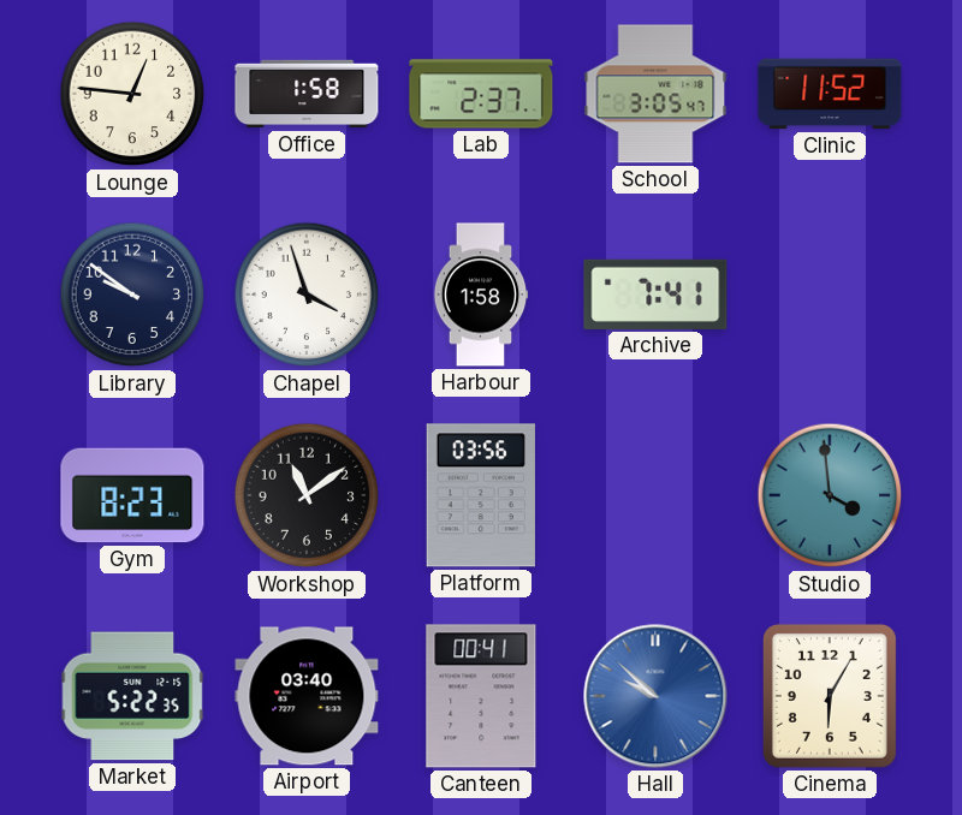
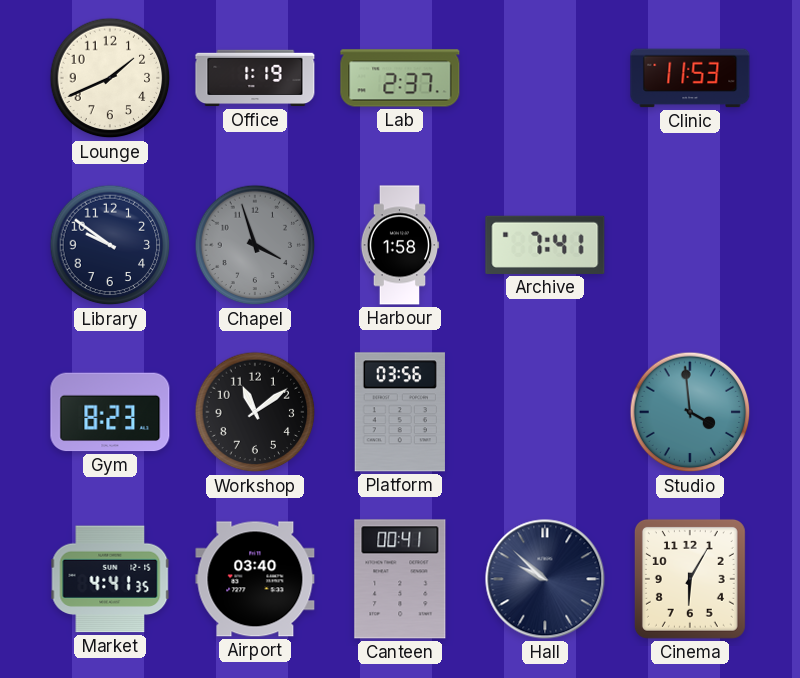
Lounge: 12:46 -> 1:41 (110, 78)
Office: 1:58 -> 1:19 (255, 78)
School: 3:05 -> none (655, 94)
Clinic: 11:52 -> 11:53 (690, 78)
Chapel dial: white -> grey (255, 245)
Market: 5:22 -> 4:41 (110, 579)
Hall dial: blue -> navy (545, 579)
